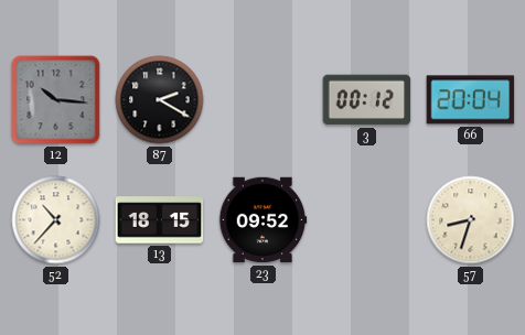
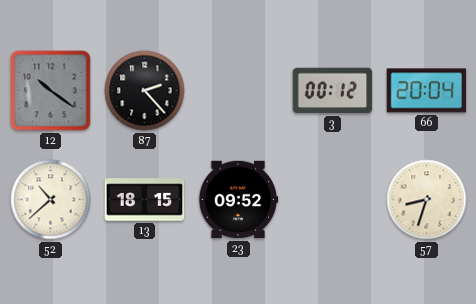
12: 10:16 -> 10:21 (51, 91)
87: 2:20 -> 2:23 (145, 91)
52: 10:37 -> 10:38 (51, 200)
